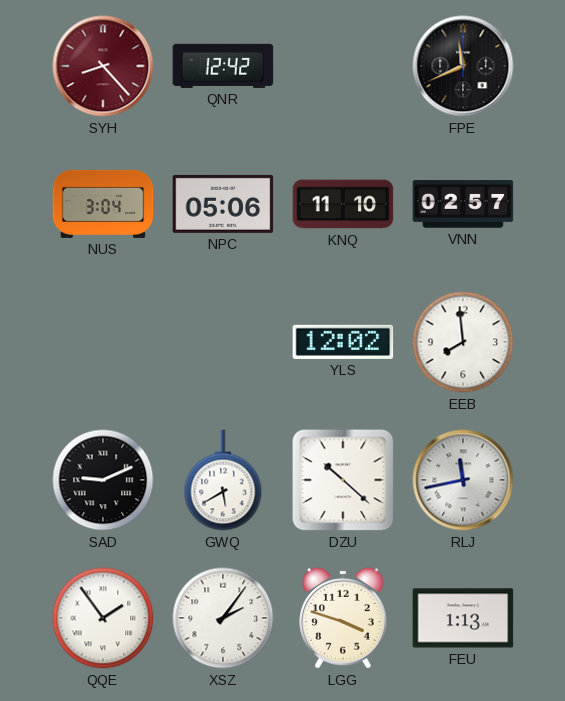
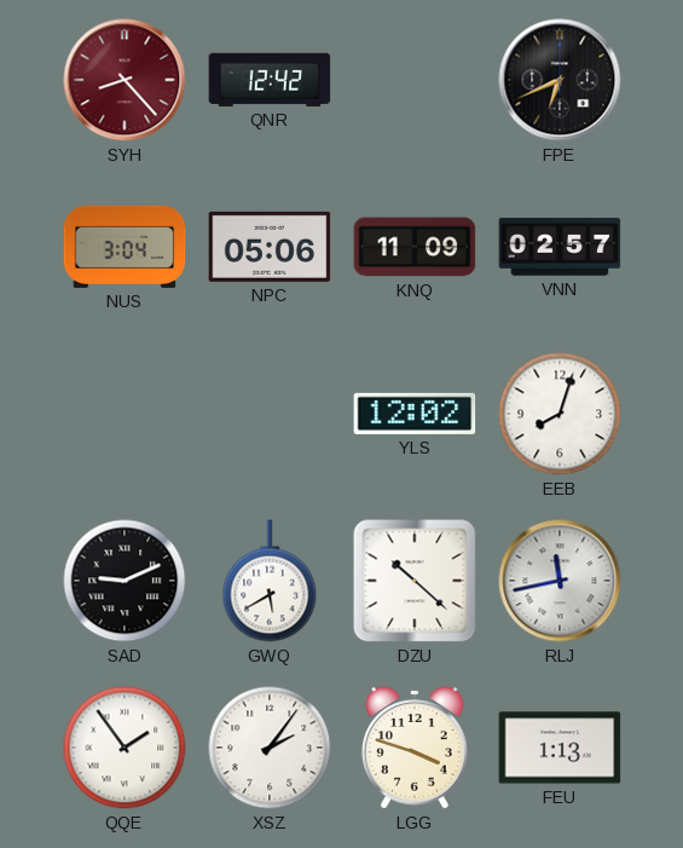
FPE: 11:41 -> 6:41 (560, 80)
KNQ: 11:10 -> 11:09 (415, 247)
EEB: 7:59 -> 8:03 (560, 414)
